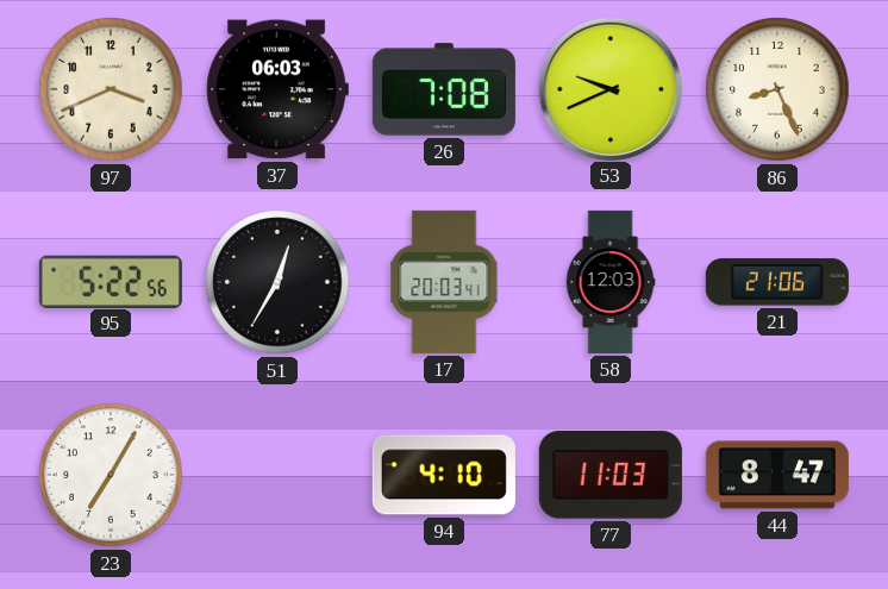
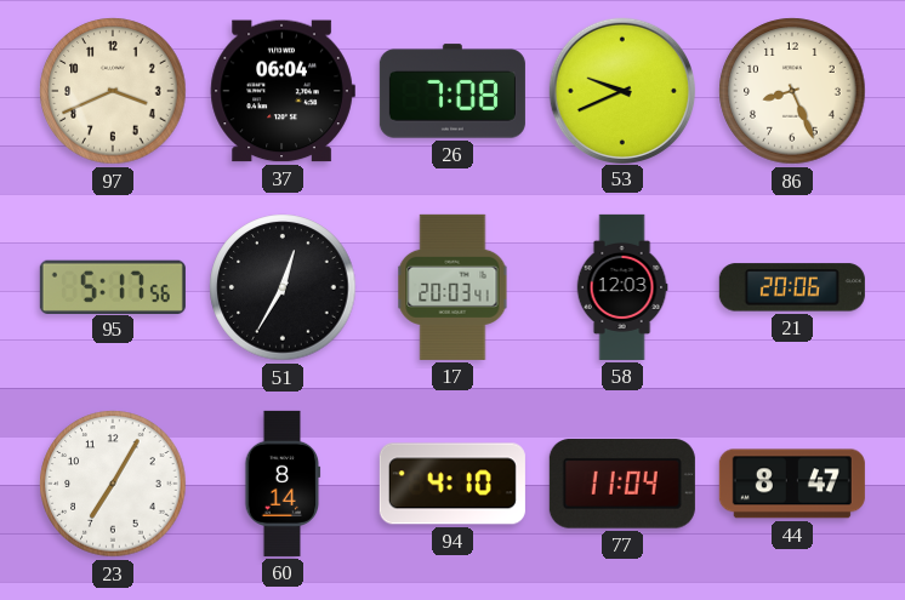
37: 06:03 -> 06:04 (283, 91)
95: 5:22 -> 5:17 (113, 286)
21: 21:06 -> 20:06 (792, 287)
60: none -> 8:14 (283, 484)
77: 11:03 -> 11:04 (622, 484)
